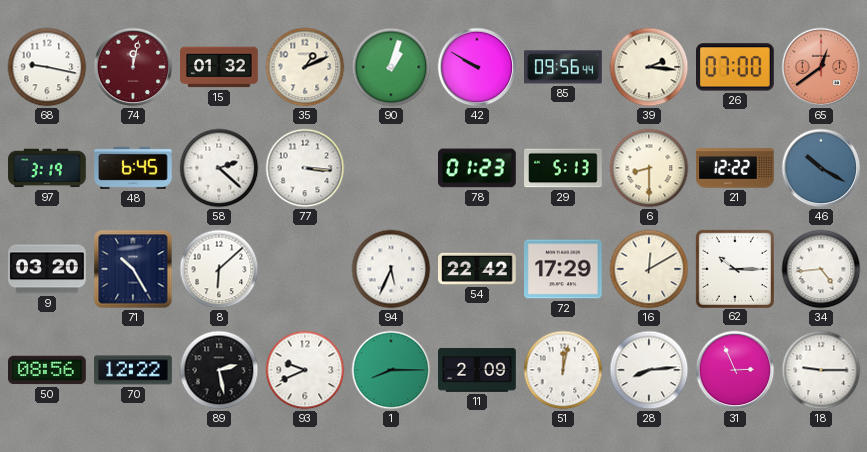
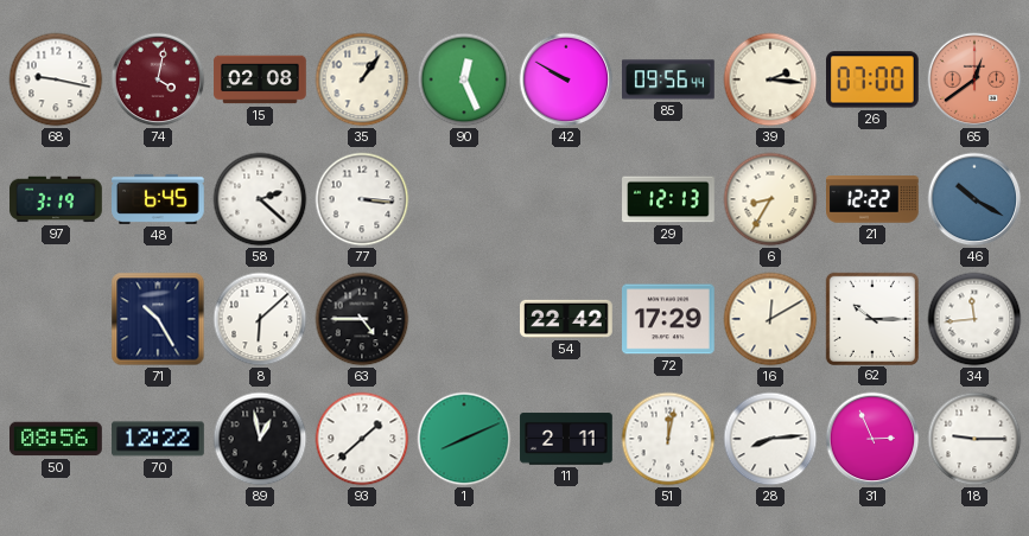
74: 12:02 -> 4:02 (158, 79)
15: 01:32 -> 02:08 (260, 79)
35: 1:11 -> 1:06 (362, 79)
90: 1:03 -> 12:26 (464, 79)
78: 01:23 -> none (478, 168)
29: 5:13 -> 12:13 (668, 199)
6: 8:30 -> 8:35 (770, 199)
9: 03:20 -> none (48, 269)
63: none -> 4:45 (362, 319)
94: 5:34 -> none (391, 269)
34: 4:44 -> 11:44 (974, 319)
89: 2:28 -> 12:58 (260, 439)
93: 9:41 -> 1:38 (362, 439)
1: 8:15 -> 8:11 (464, 439)
11: 2:09 -> 2:11 (566, 439)
